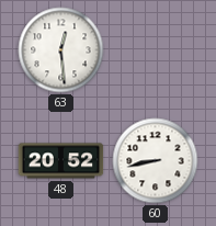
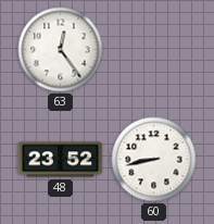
63: 12:29 -> 12:24 (61, 50)
48: 20:52 -> 23:52 (61, 160)
